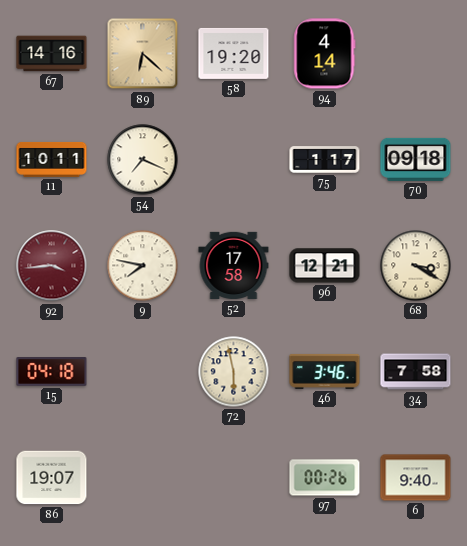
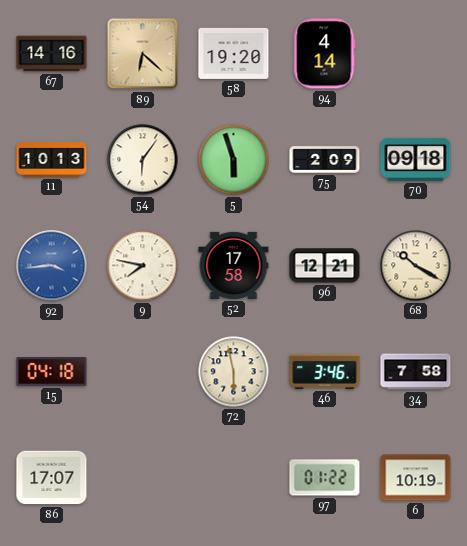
11: 10:11 -> 10:13 (52, 159)
54: 7:19 -> 6:06 (143, 160)
5: none -> 5:57 (234, 160)
75: 1:17 -> 2:09 (325, 160)
92 dial: burgundy -> blue (52, 266)
68: 3:20 -> 10:20 (416, 266)
86: 19:07 -> 17:07 (52, 478)
97: 00:26 -> 01:22 (325, 478)
6: 9:40 -> 10:19 (416, 478)
